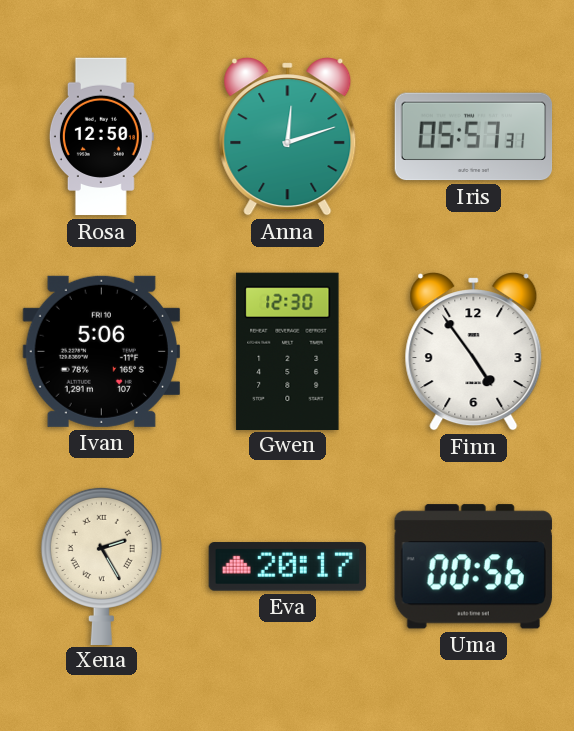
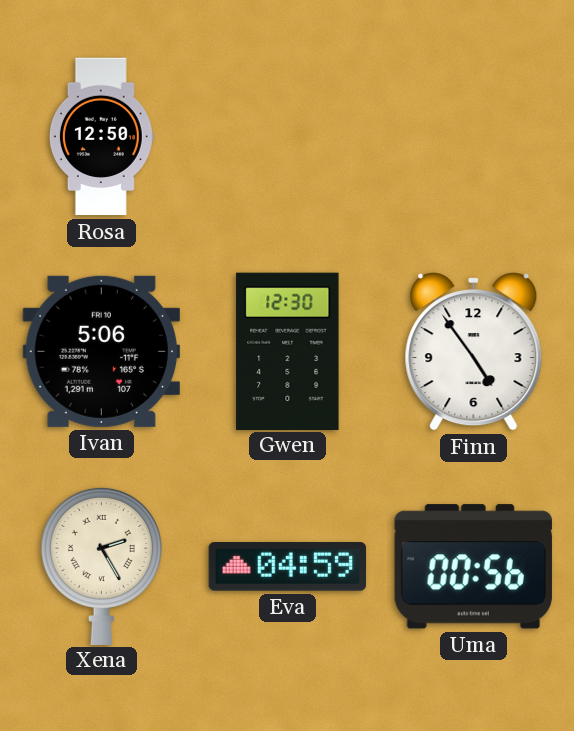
Anna: 12:12 -> none (288, 137)
Iris: 05:57 -> none (474, 137)
Eva: 20:17 -> 04:59 (288, 567)
